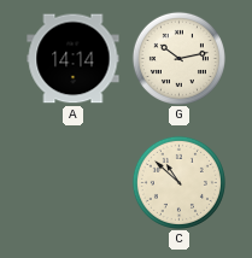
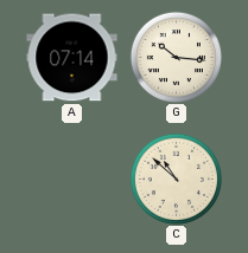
A: 14:14 -> 07:14 (72, 58)
G: 10:13 -> 10:16 (176, 57)
